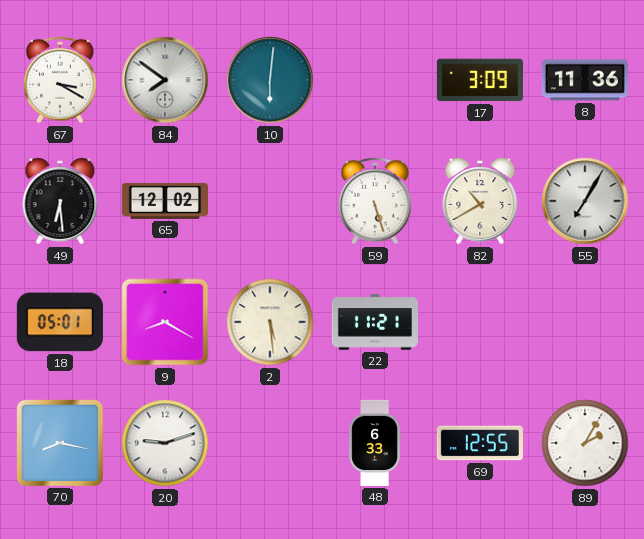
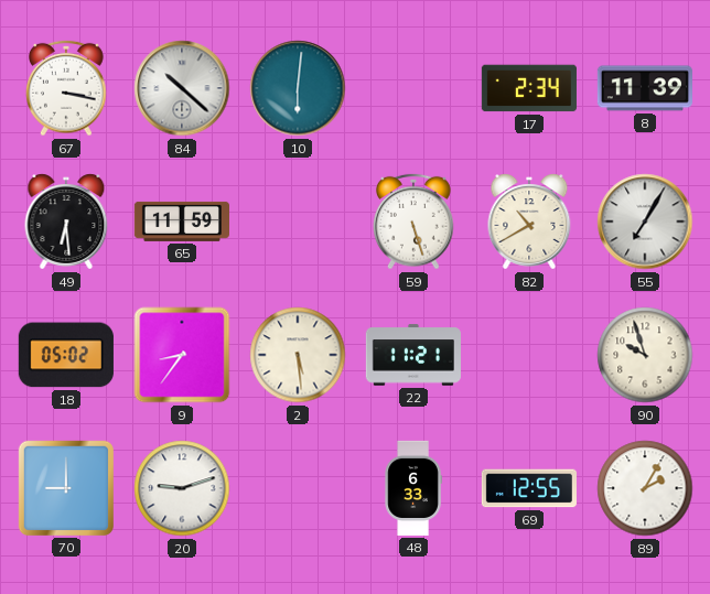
67: 3:20 -> 3:17 (67, 88)
84: 7:51 -> 10:22 (182, 88)
17: 3:09 -> 2:34 (529, 88)
8: 11:36 -> 11:39 (645, 88)
65: 12:02 -> 11:59 (181, 222)
18: 05:01 -> 05:02 (66, 355)
9: 8:20 -> 8:36 (182, 355)
90: none -> 9:57 (645, 355)
70: 8:17 -> 9:00 (66, 488)
